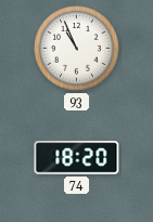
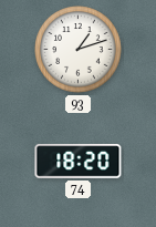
93: 10:56 -> 1:12 (79, 50)
